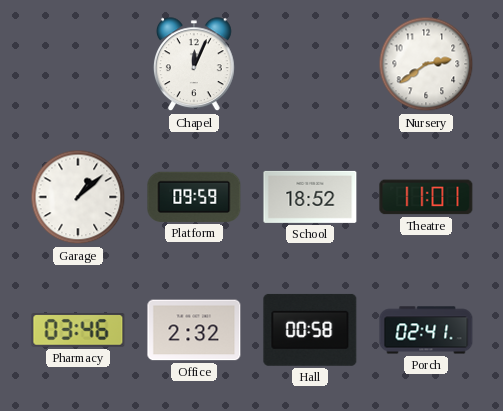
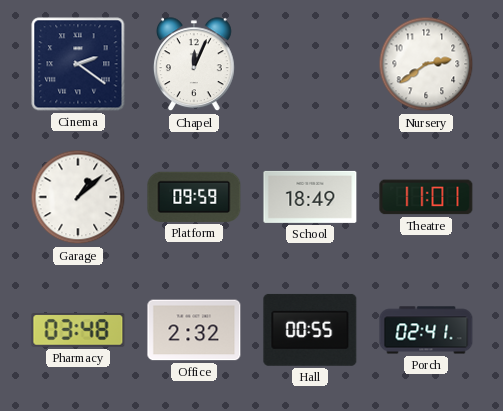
Cinema: none -> 2:21 (78, 64)
School: 18:52 -> 18:49 (310, 197)
Pharmacy: 03:46 -> 03:48 (78, 330)
Hall: 00:58 -> 00:55 (310, 330)
